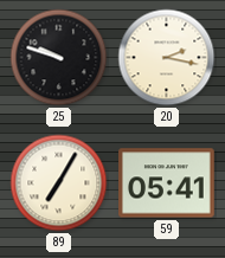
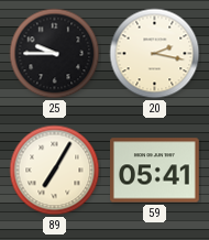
25: 9:48 -> 9:45 (55, 54)
